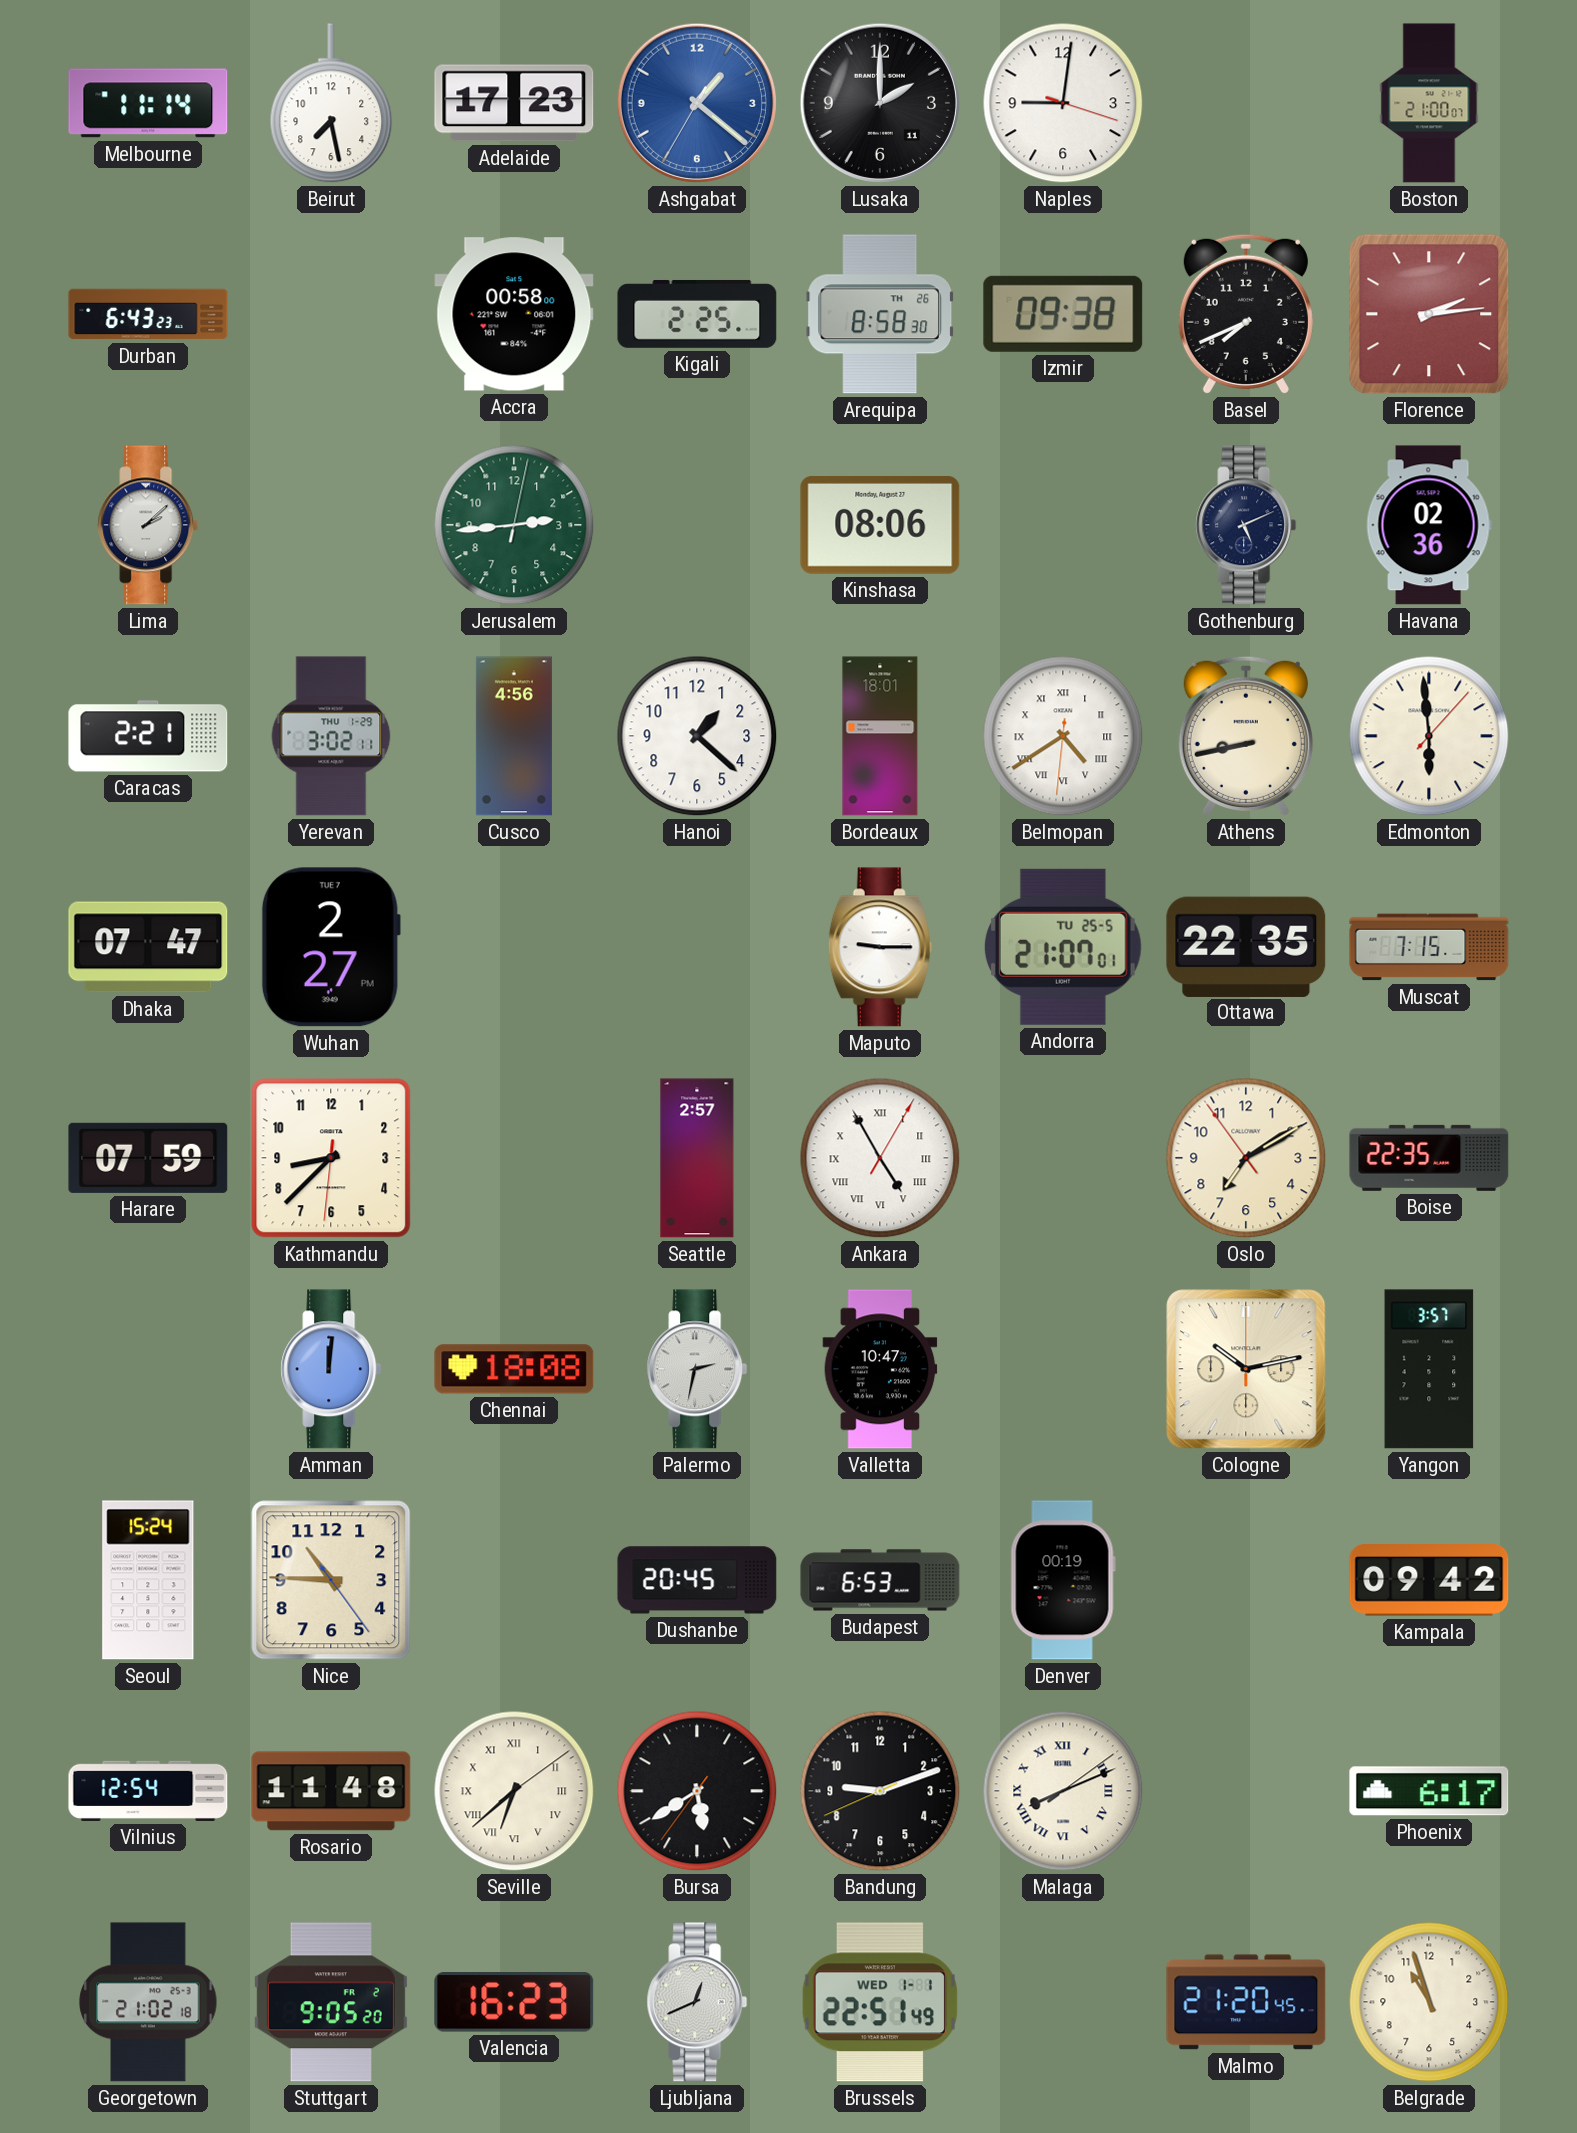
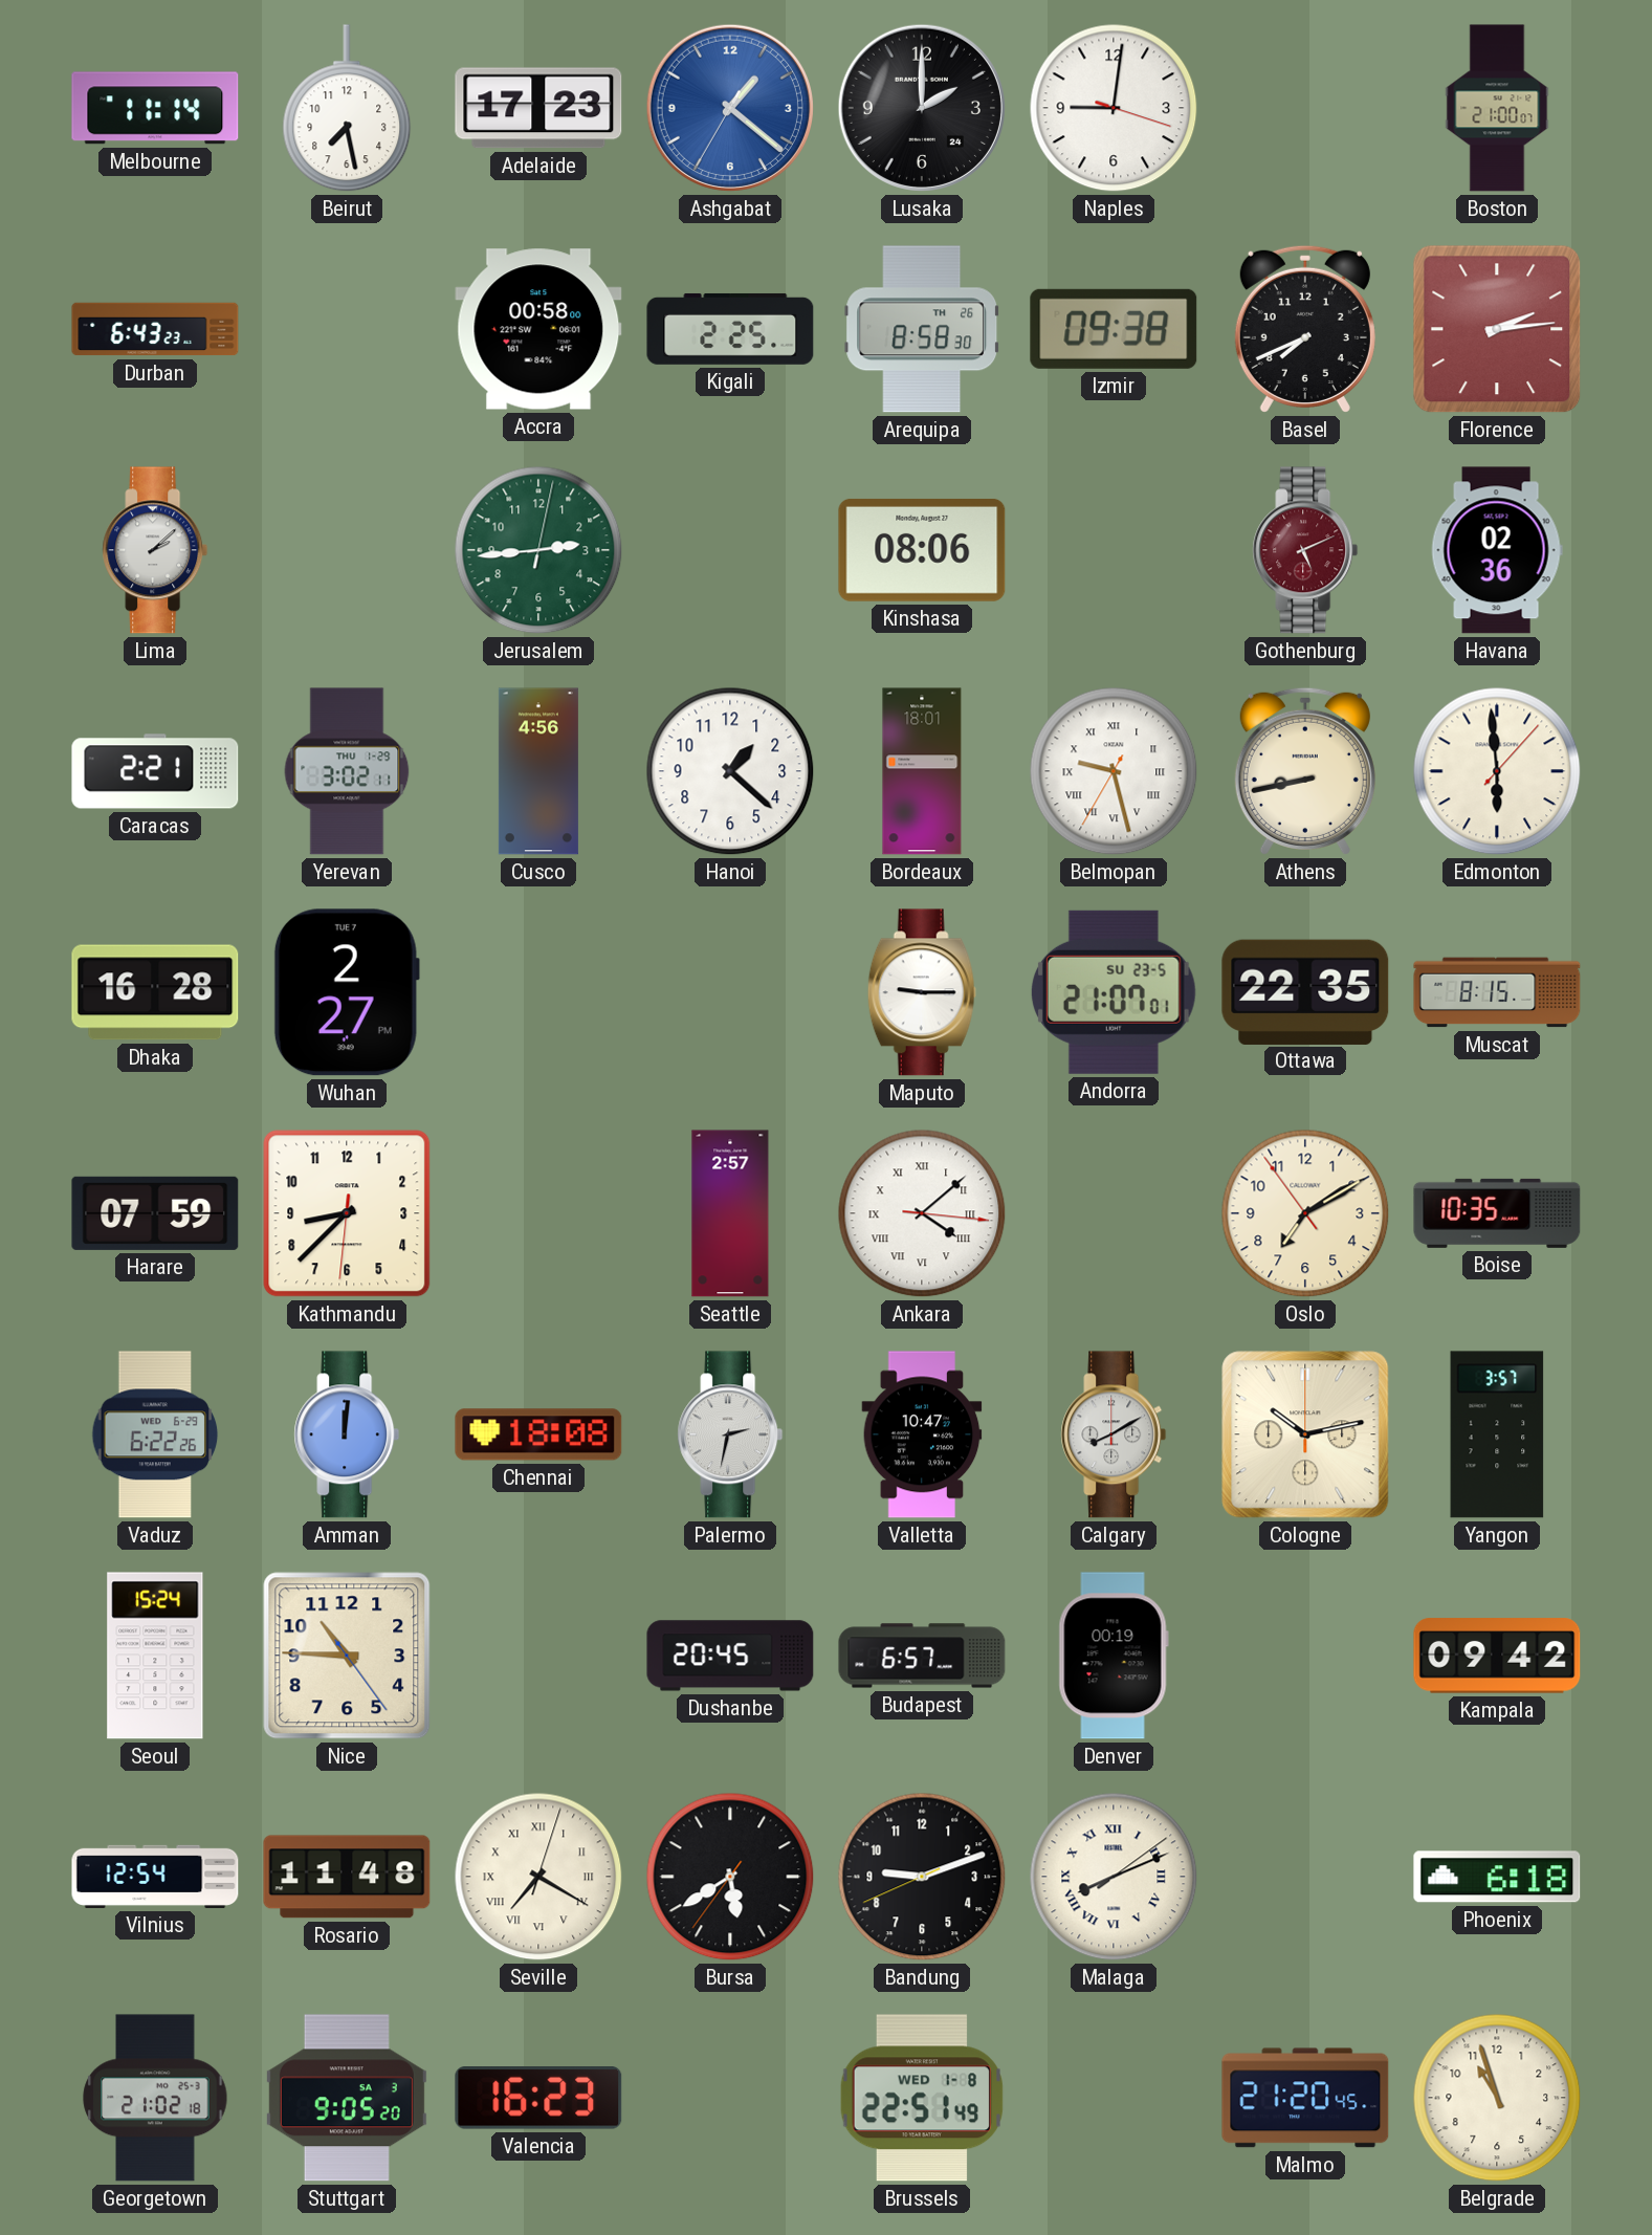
Lusaka date: 11 -> 24 (922, 108)
Gothenburg dial: navy -> burgundy (1305, 550)
Belmopan: 4:39 -> 9:27 (1114, 771)
Dhaka: 07:47 -> 16:28 (155, 992)
Andorra date: TU 25-5 -> SU 23-5 (1114, 992)
Muscat: 7:15 -> 8:15 (1497, 992)
Ankara: 4:55 -> 4:08 (922, 1213)
Boise: 22:35 -> 10:35 (1497, 1213)
Vaduz: none -> 6:22 (155, 1434)
Calgary: none -> 8:10 (1114, 1434)
Budapest: 6:53 -> 6:57 (922, 1656)
Seville: 6:38 -> 7:20 (538, 1877)
Phoenix: 6:17 -> 6:18 (1497, 1877)
Stuttgart date: FR 2 -> SA 3 (347, 2098)
Ljubljana: 12:41 -> none (697, 2002)
Brussels date: WED 1-1 -> WED 1-8 (921, 2098)
